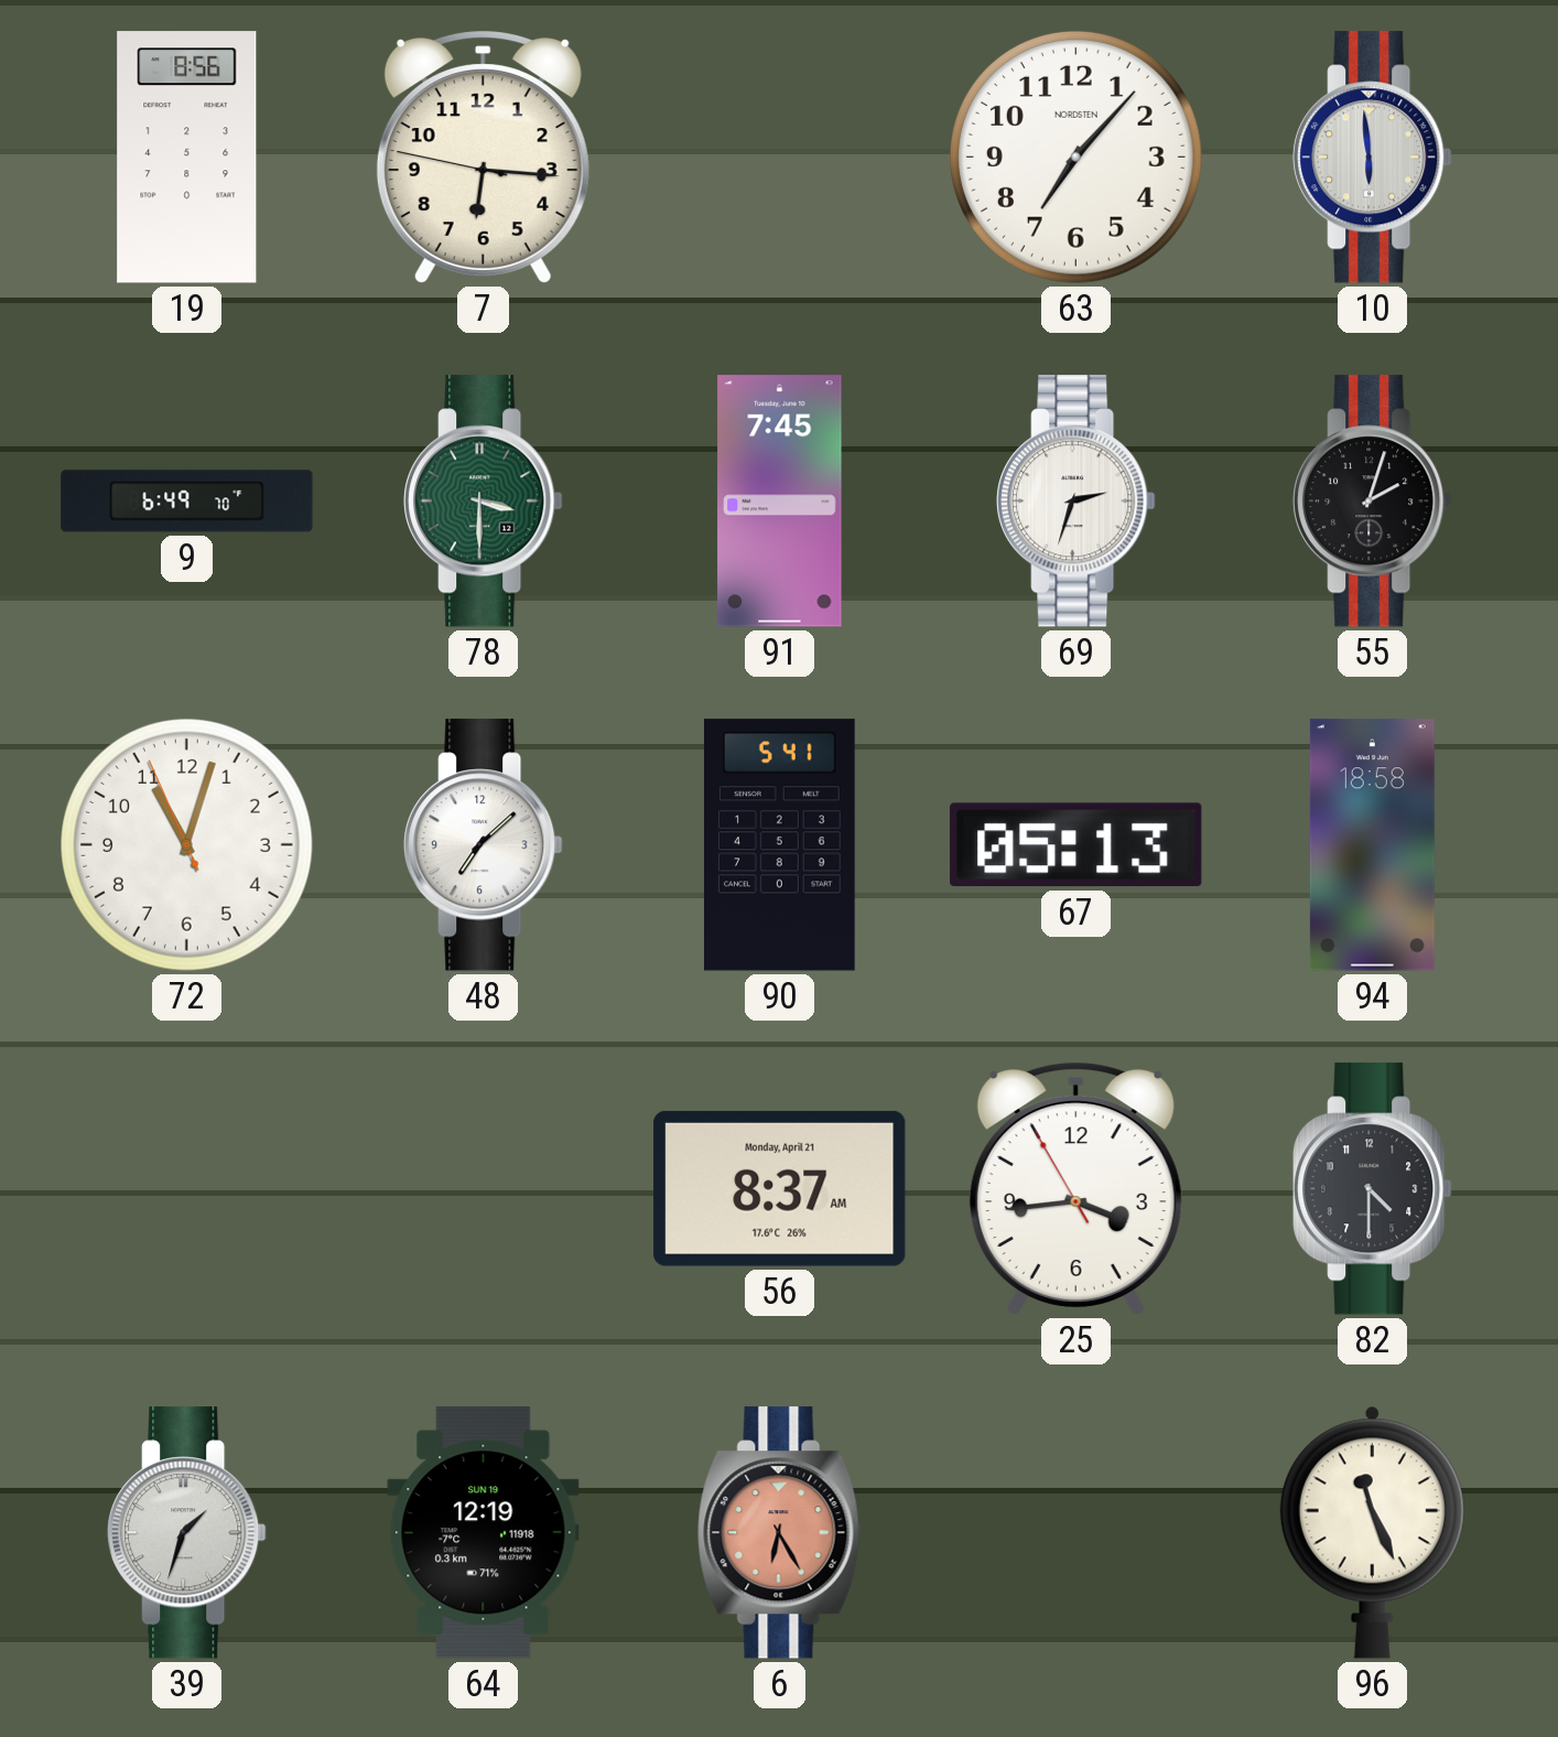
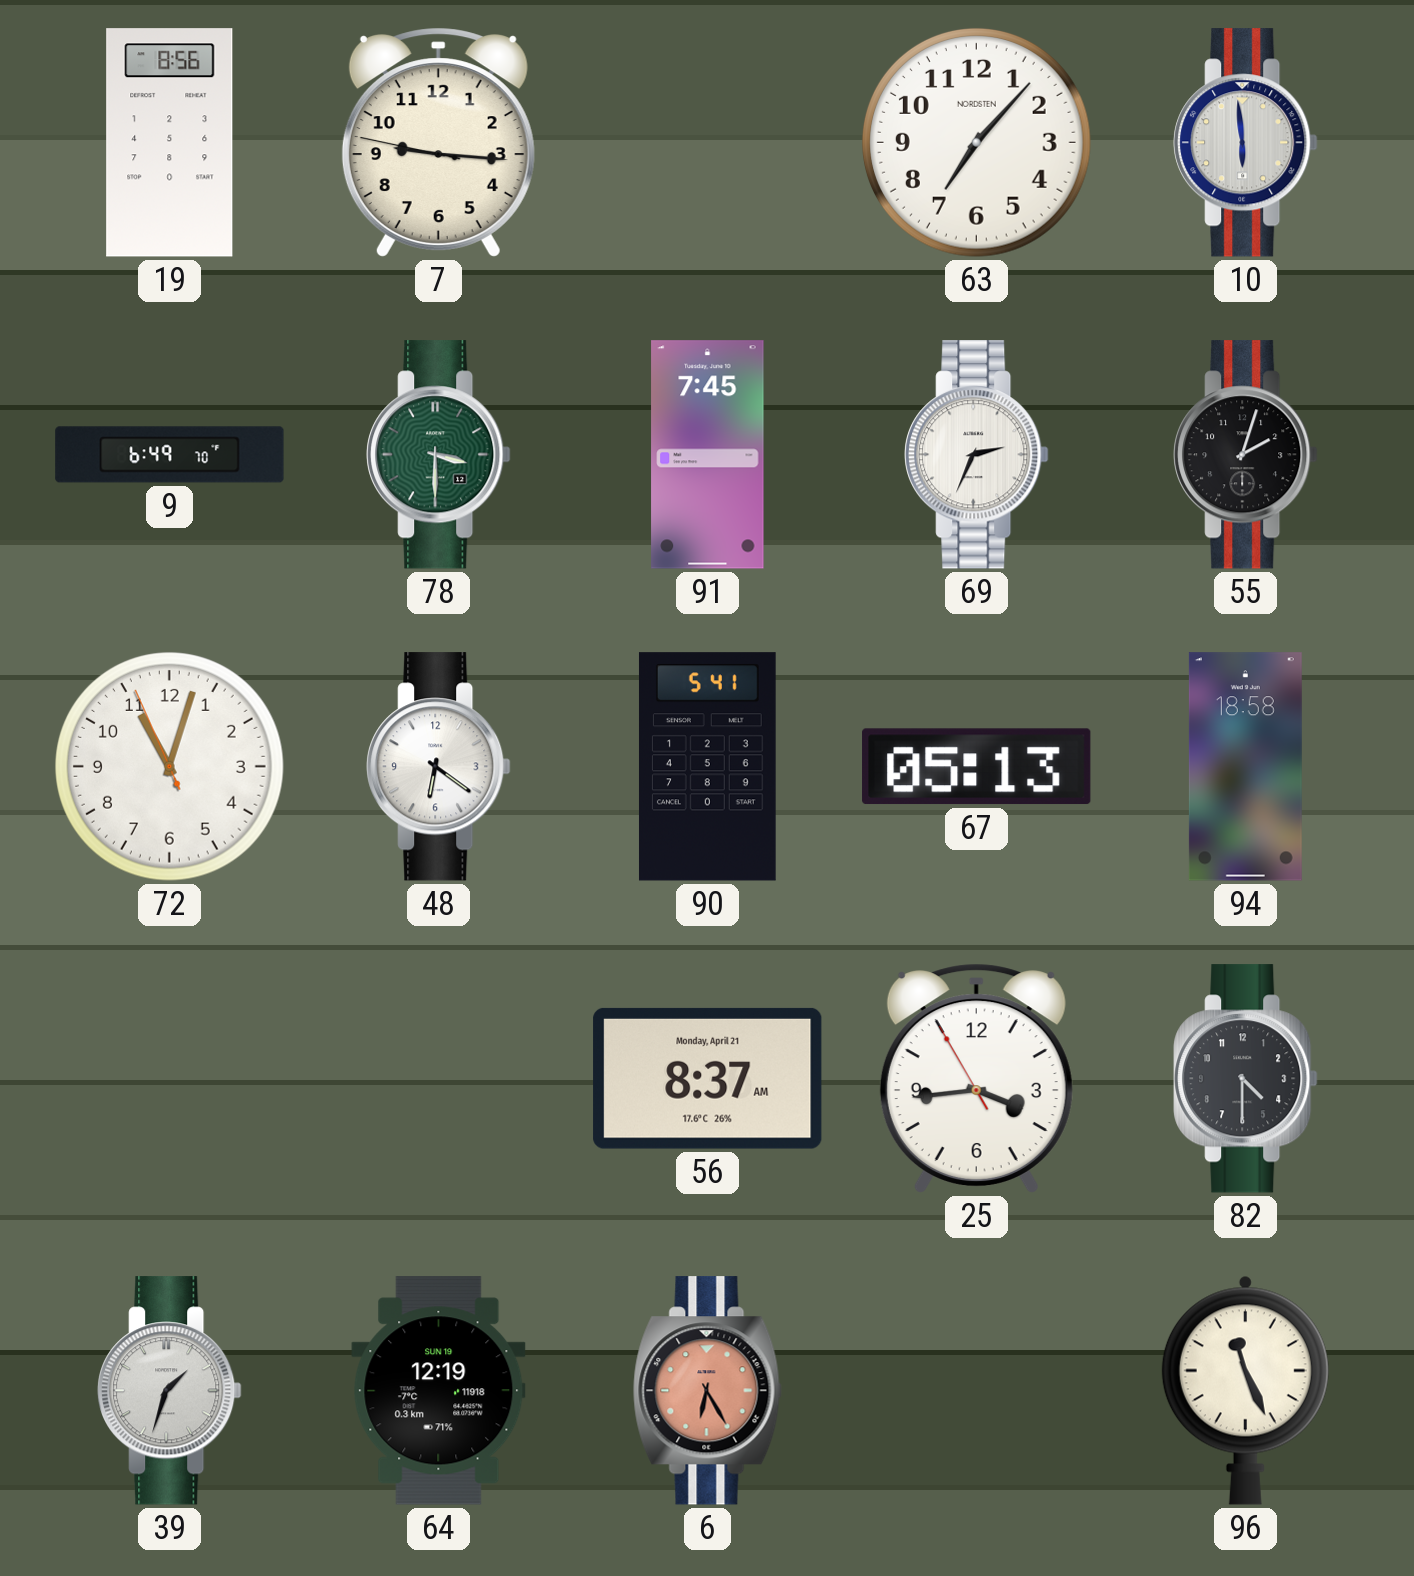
7: 6:15 -> 9:15 (438, 142)
69: 2:33 -> 2:34 (977, 455)
48: 7:08 -> 6:21 (439, 767)
